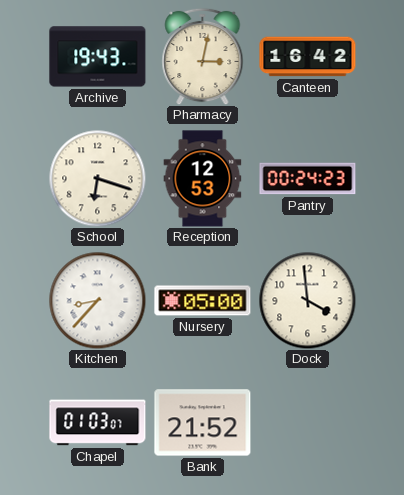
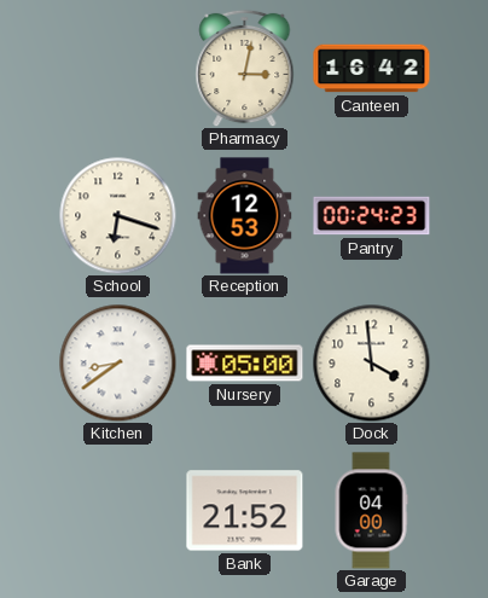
Archive: 19:43 -> none (98, 57)
Kitchen: 8:37 -> 8:39 (117, 362)
Chapel: 01:03 -> none (98, 423)
Garage: none -> 04:00 (371, 511)
